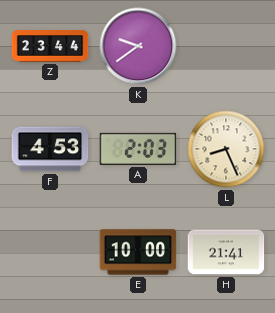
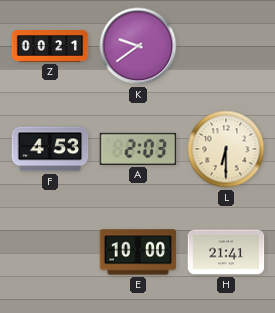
Z: 23:44 -> 00:21 (50, 46)
L: 8:26 -> 6:30 (226, 149)
